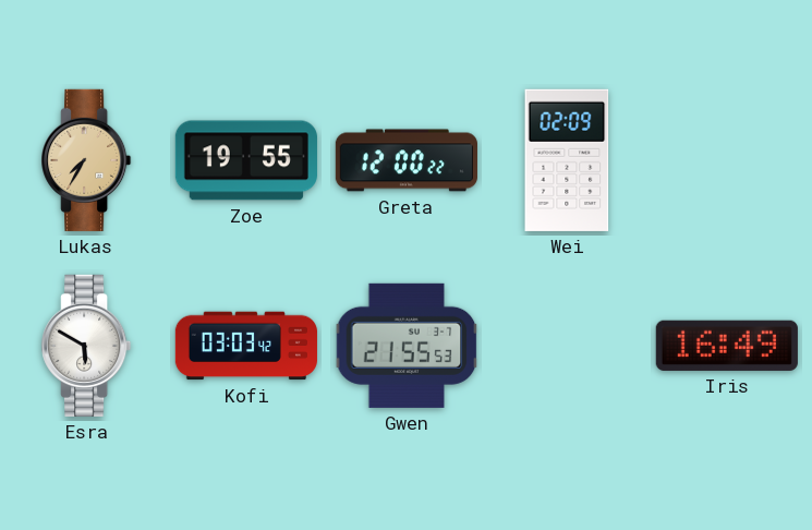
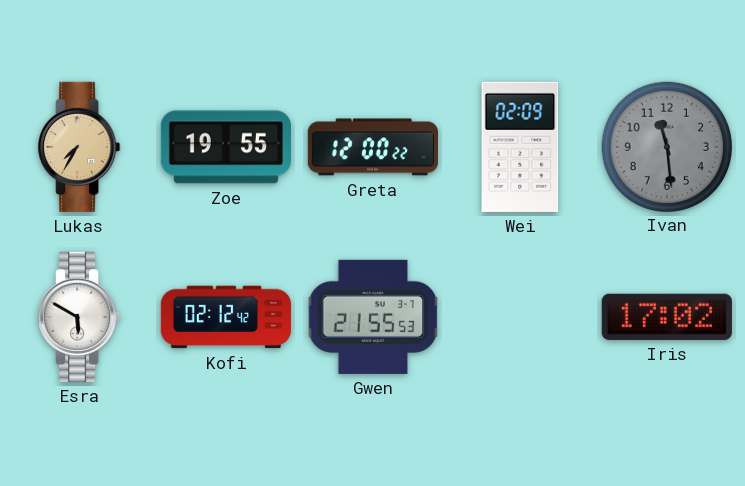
Ivan: none -> 11:29 (666, 146)
Kofi: 03:03 -> 02:12 (226, 317)
Iris: 16:49 -> 17:02 (667, 317)
